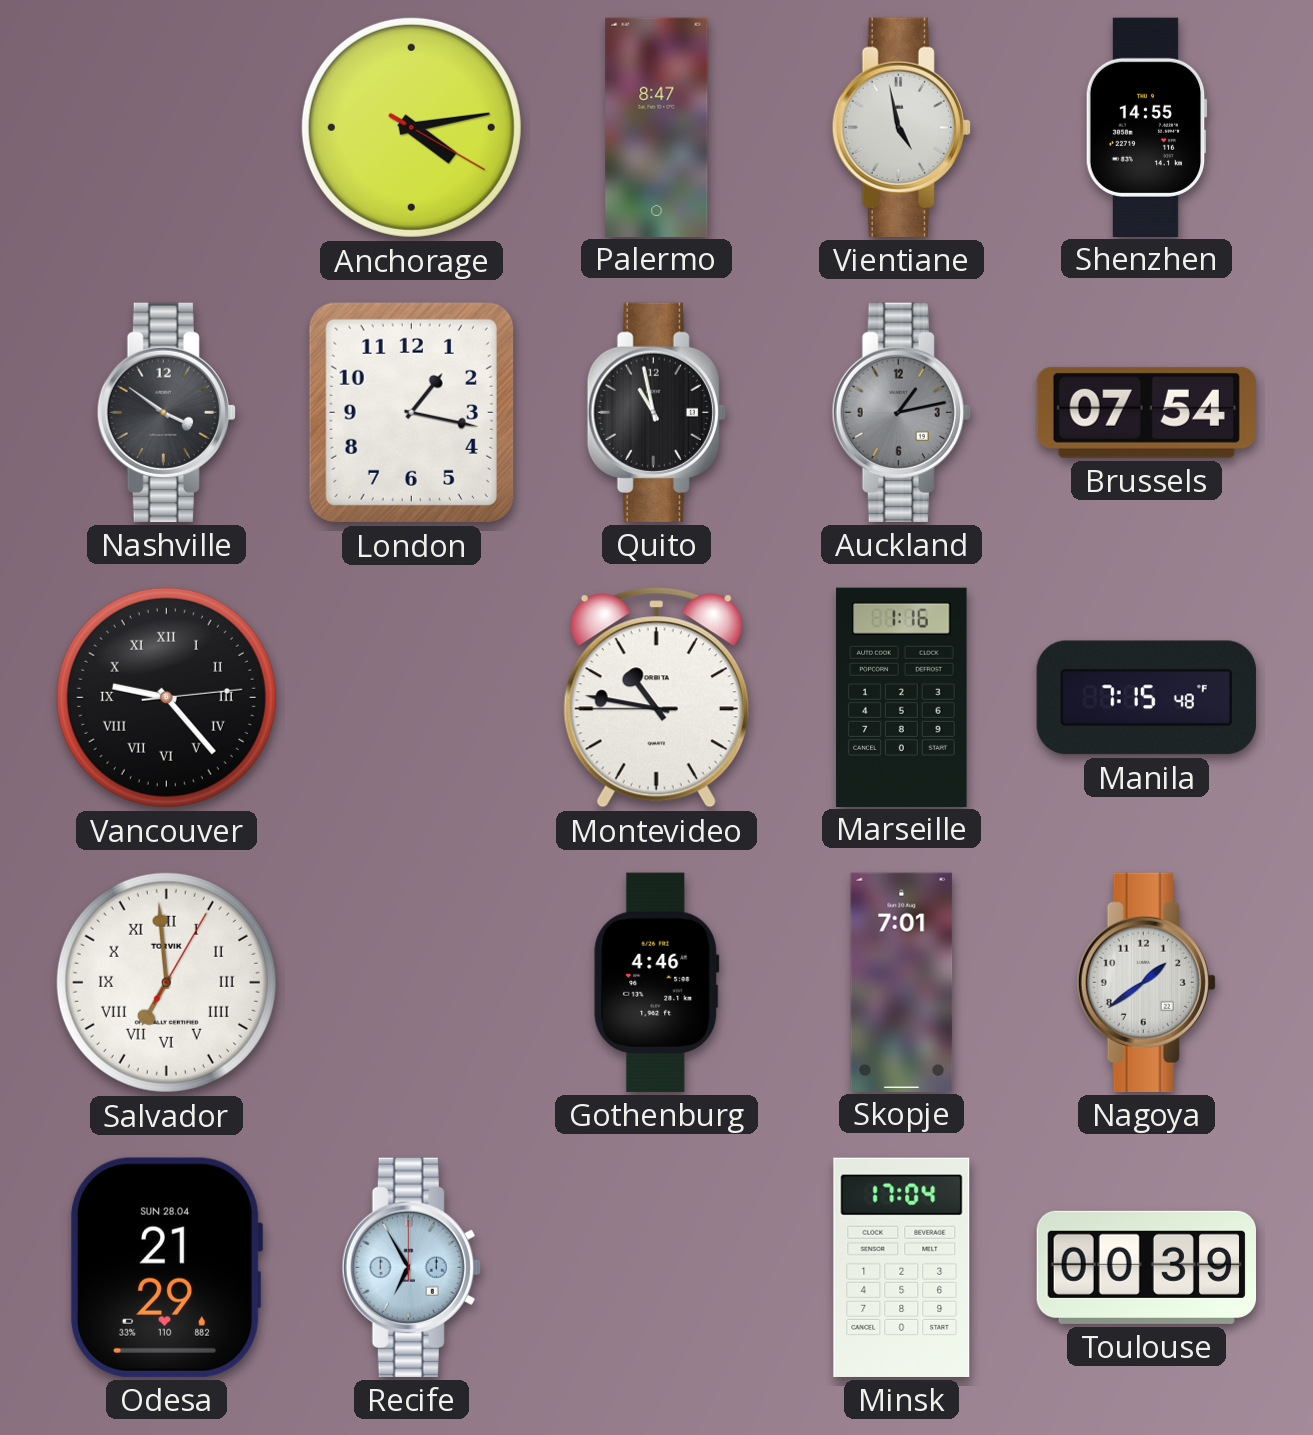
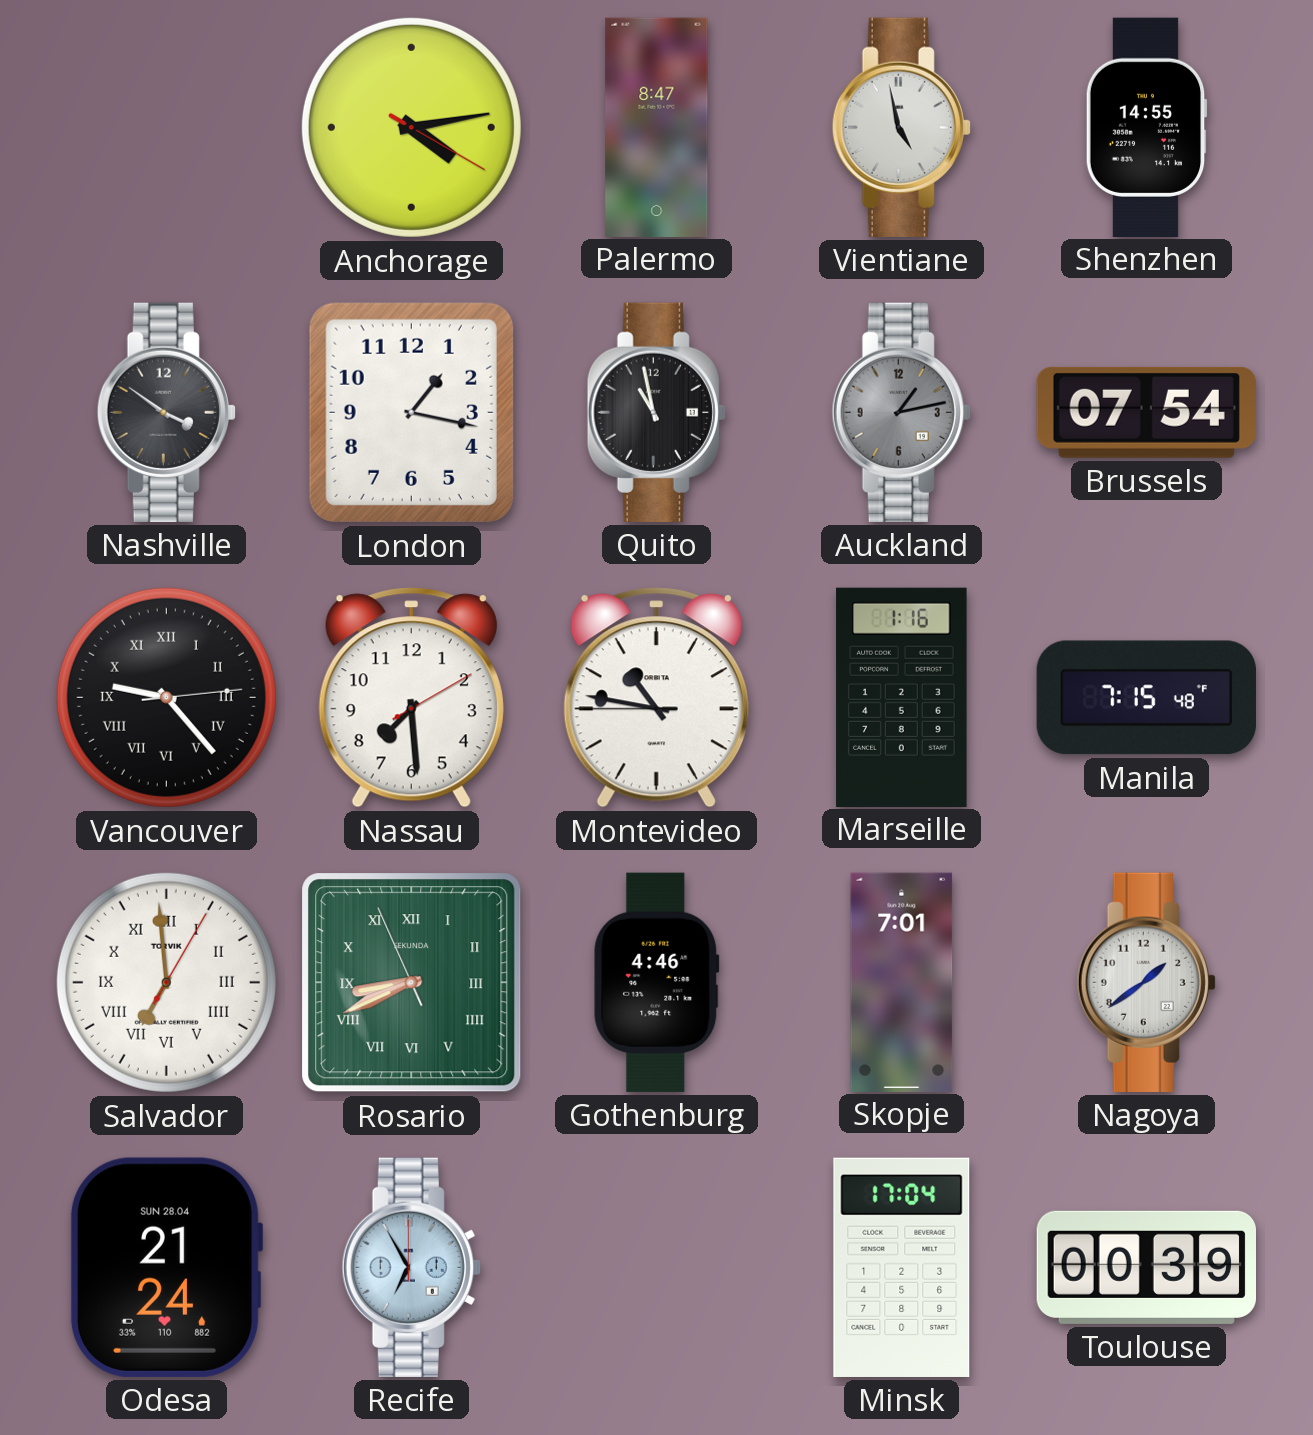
Nassau: none -> 7:29 (411, 698)
Rosario: none -> 8:40 (412, 983)
Odesa: 21:29 -> 21:24 (166, 1267)
